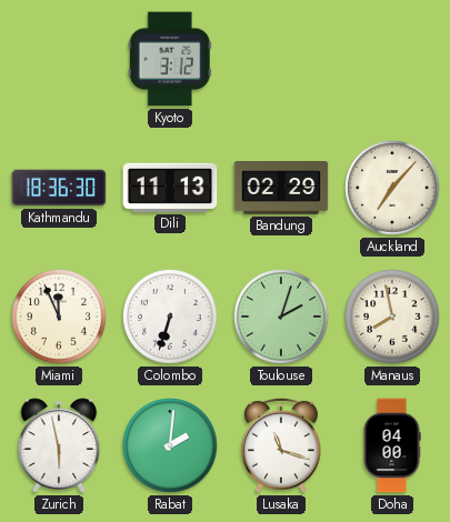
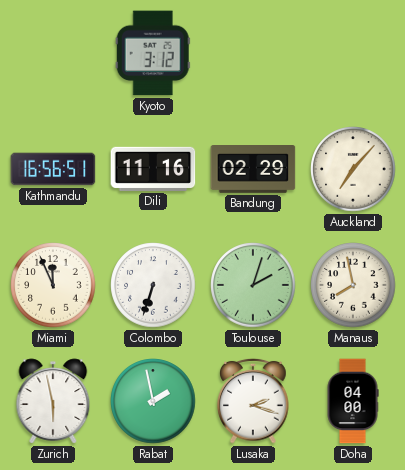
Kathmandu: 18:36 -> 16:56 (53, 169)
Dili: 11:13 -> 11:16 (153, 169)
Rabat: 2:01 -> 1:58 (153, 401)
Lusaka: 11:18 -> 2:18 (253, 401)
